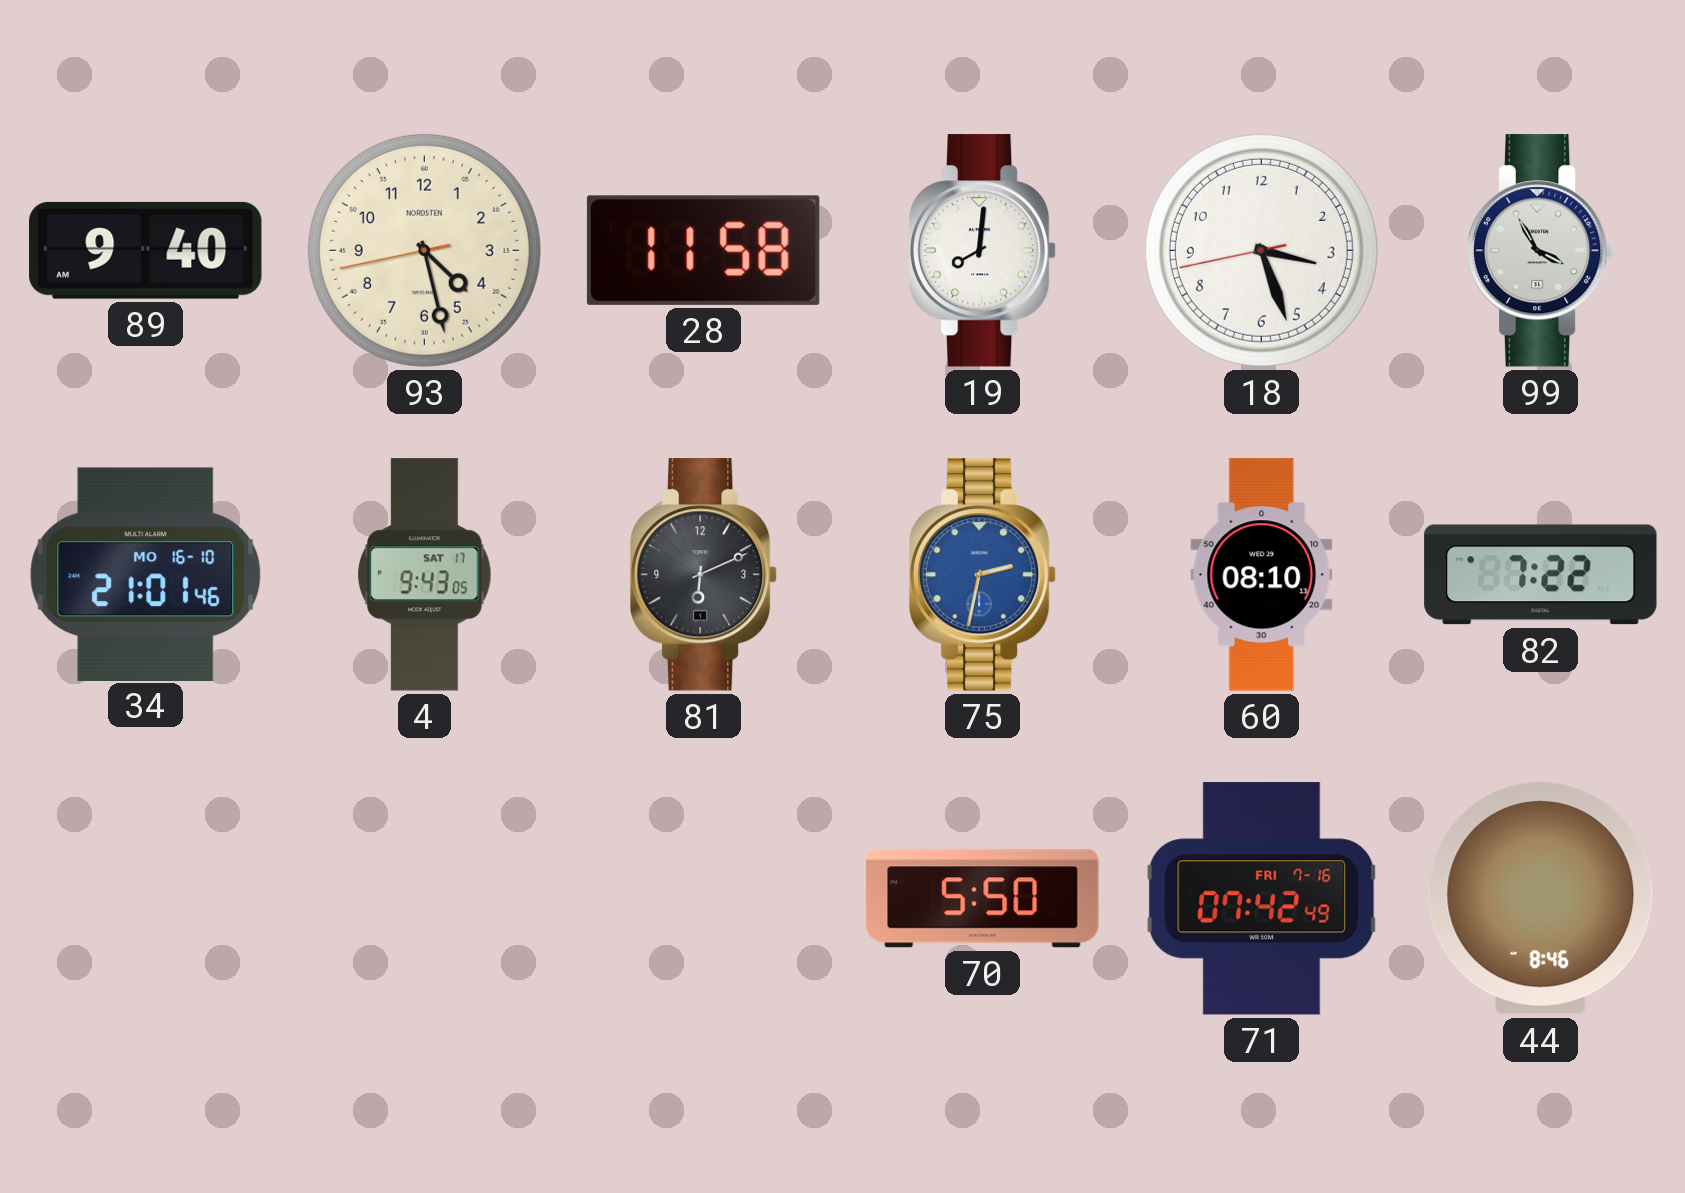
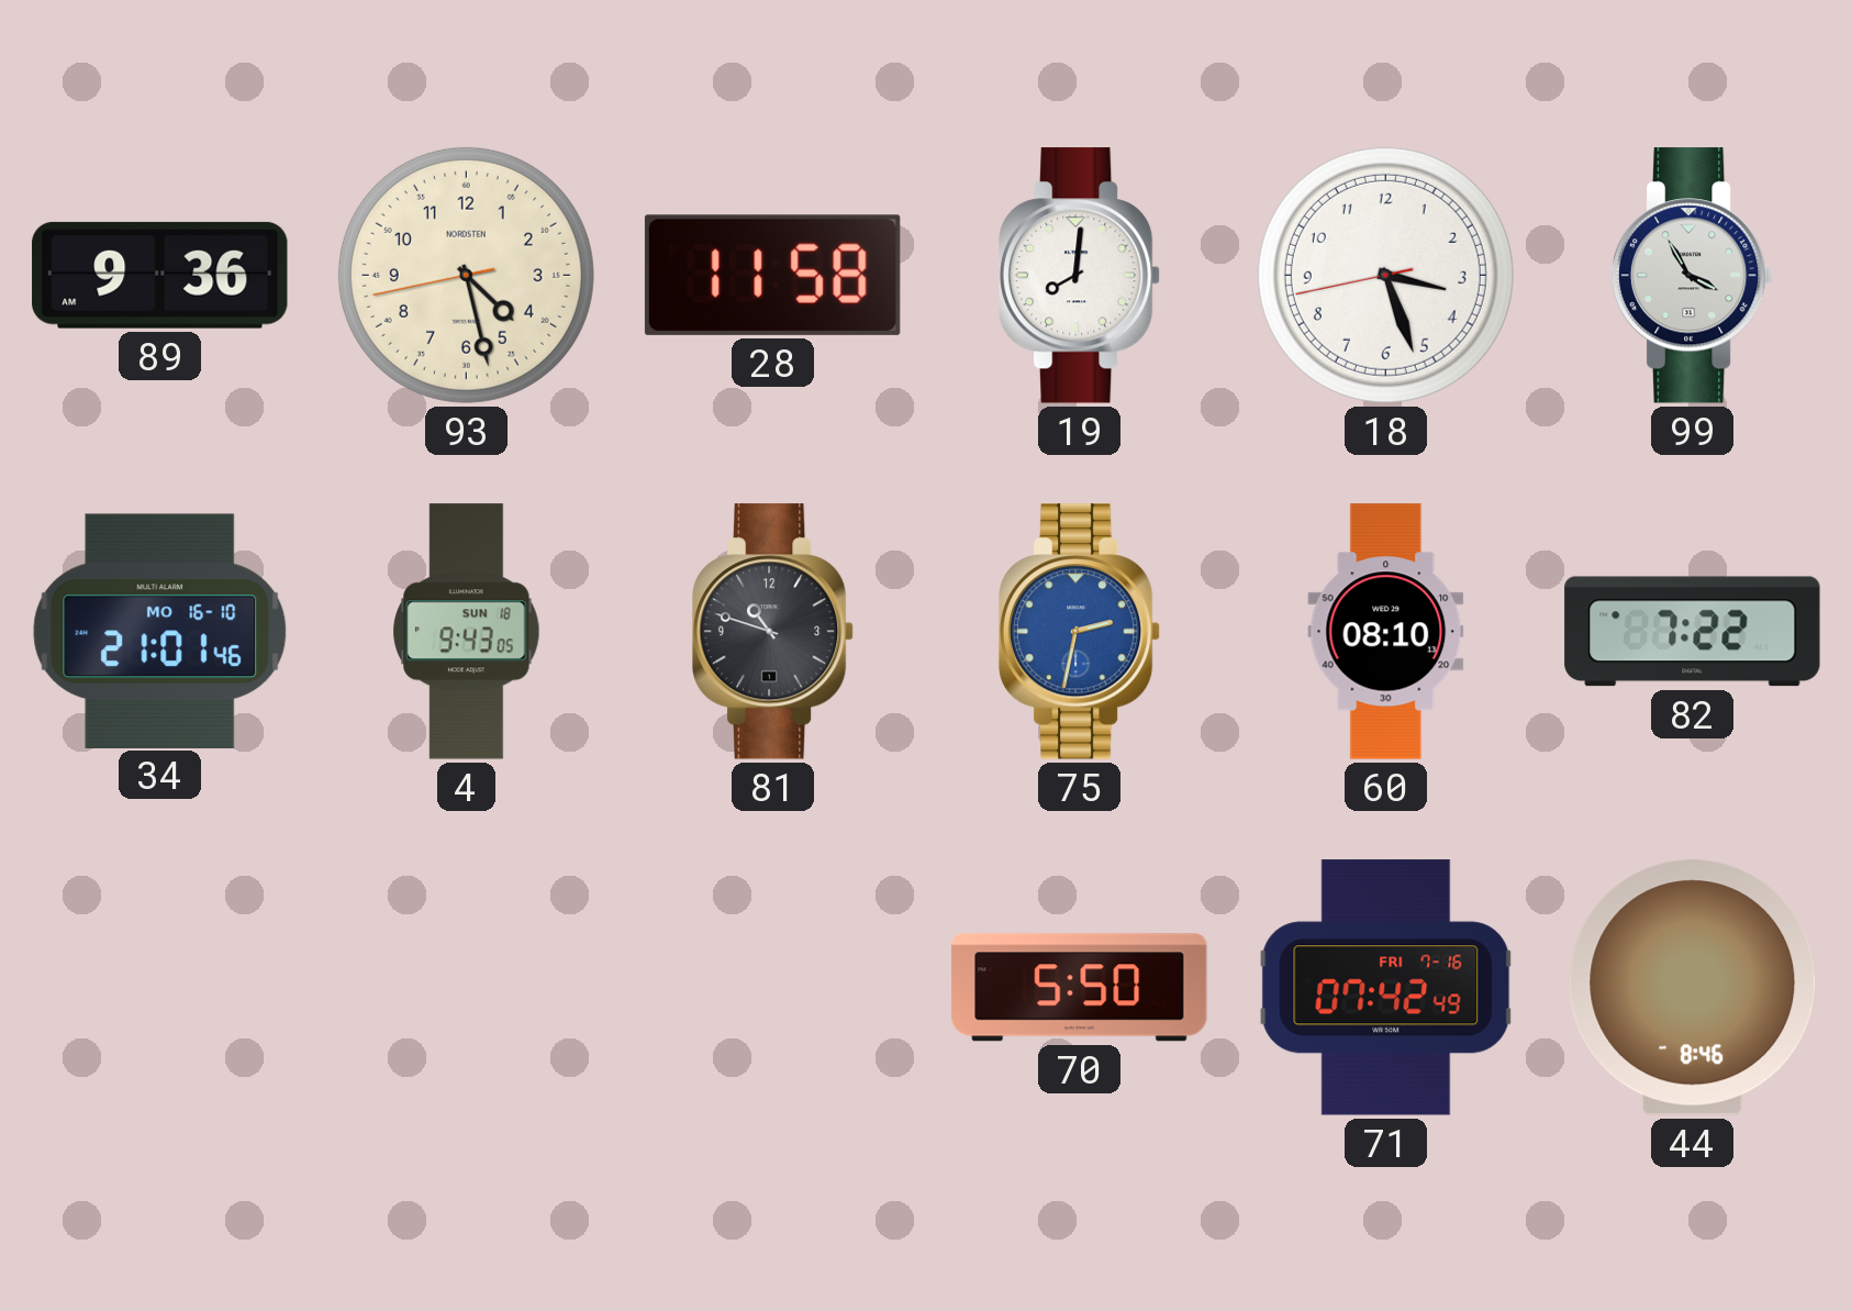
89: 9:40 -> 9:36 (160, 275)
4 date: SAT 17 -> SUN 18 (467, 632)
81: 6:11 -> 10:48 (773, 632)
